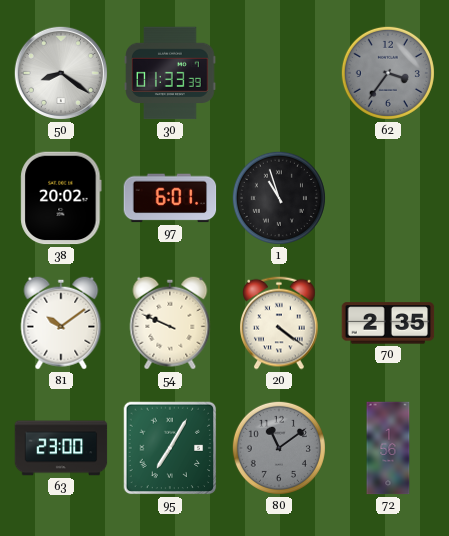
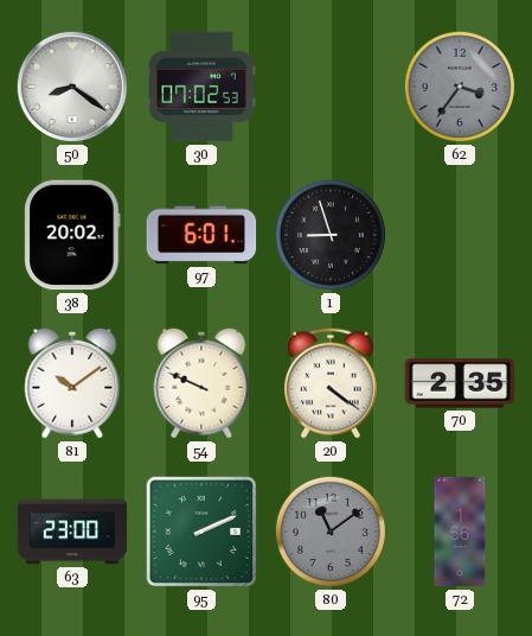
30: 01:33 -> 07:02 (201, 87)
1: 10:57 -> 8:57 (331, 235)
95: 7:05 -> 2:11 (201, 532)
